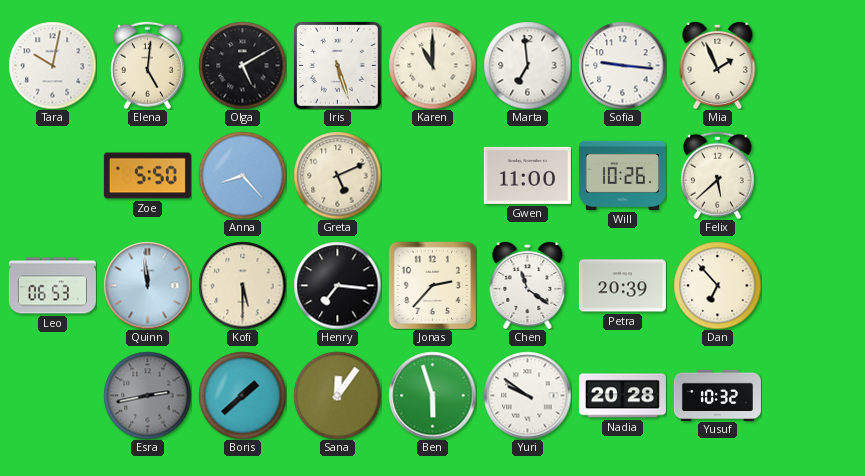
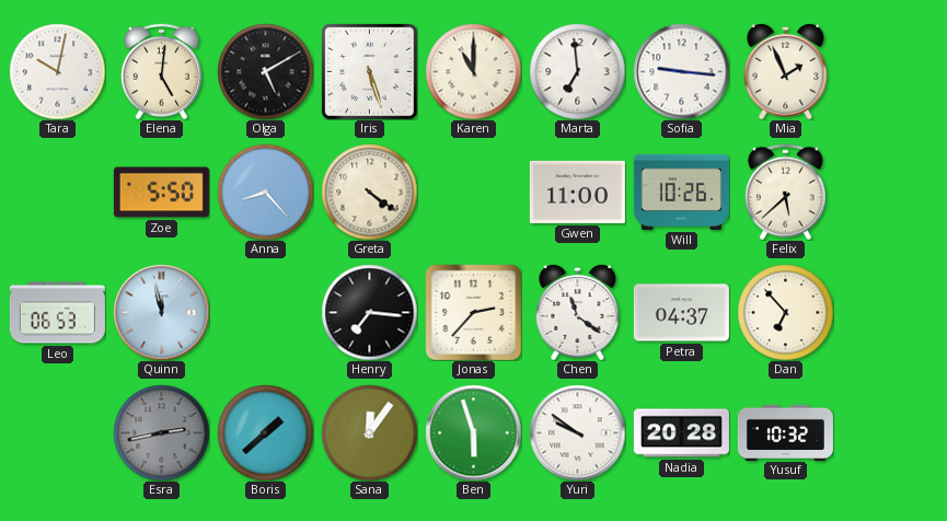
Greta: 5:11 -> 4:21 (369, 192)
Quinn: 11:59 -> 11:58 (161, 312)
Kofi: 5:30 -> none (242, 285)
Petra: 20:39 -> 04:37 (681, 313)
